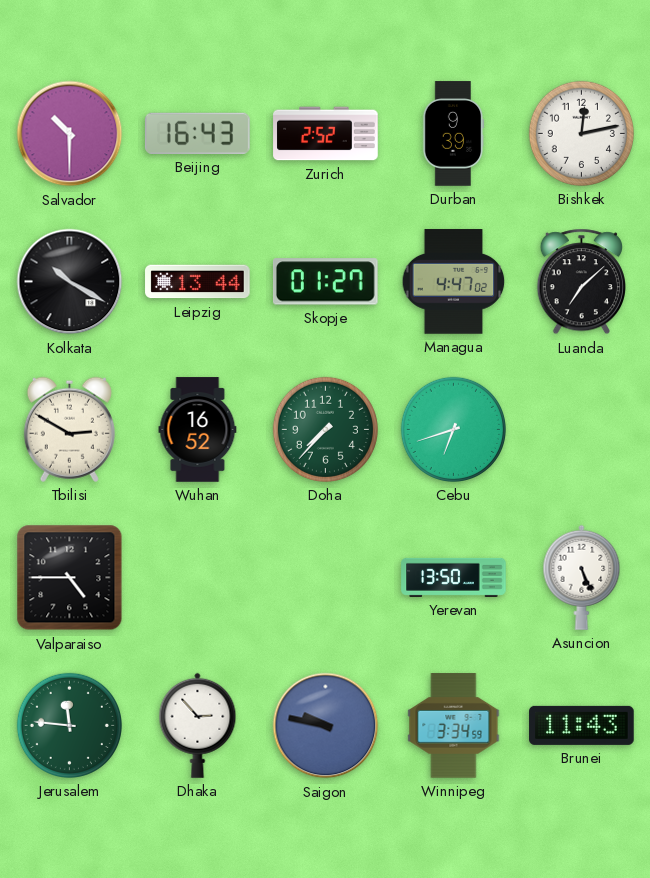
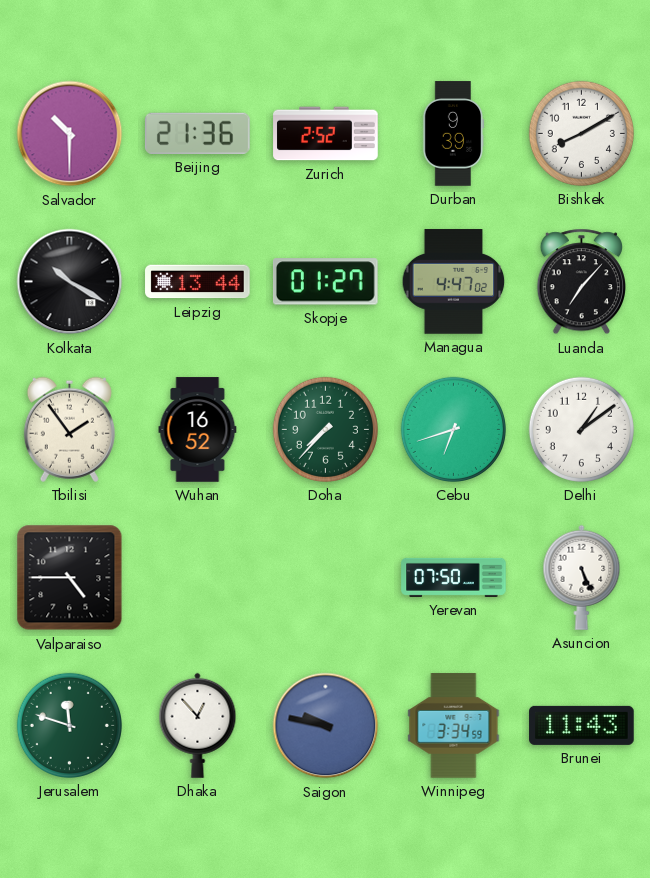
Beijing: 16:43 -> 21:36 (198, 133)
Bishkek: 12:13 -> 8:10 (581, 133)
Luanda: 7:08 -> 7:07 (581, 282)
Tbilisi: 2:50 -> 1:54 (69, 429)
Delhi: none -> 1:09 (581, 429)
Yerevan: 13:50 -> 07:50 (454, 577)
Jerusalem: 11:46 -> 11:48 (69, 725)
Dhaka: 2:53 -> 12:53 (198, 725)
